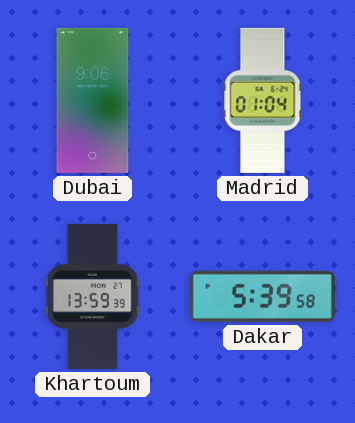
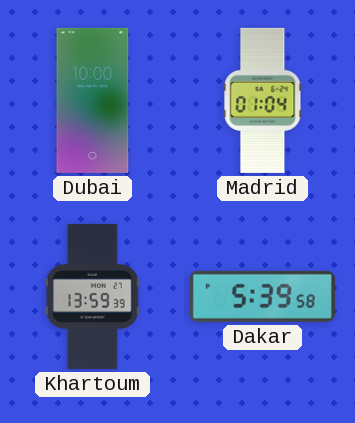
Dubai: 9:06 -> 10:00 (93, 100)
